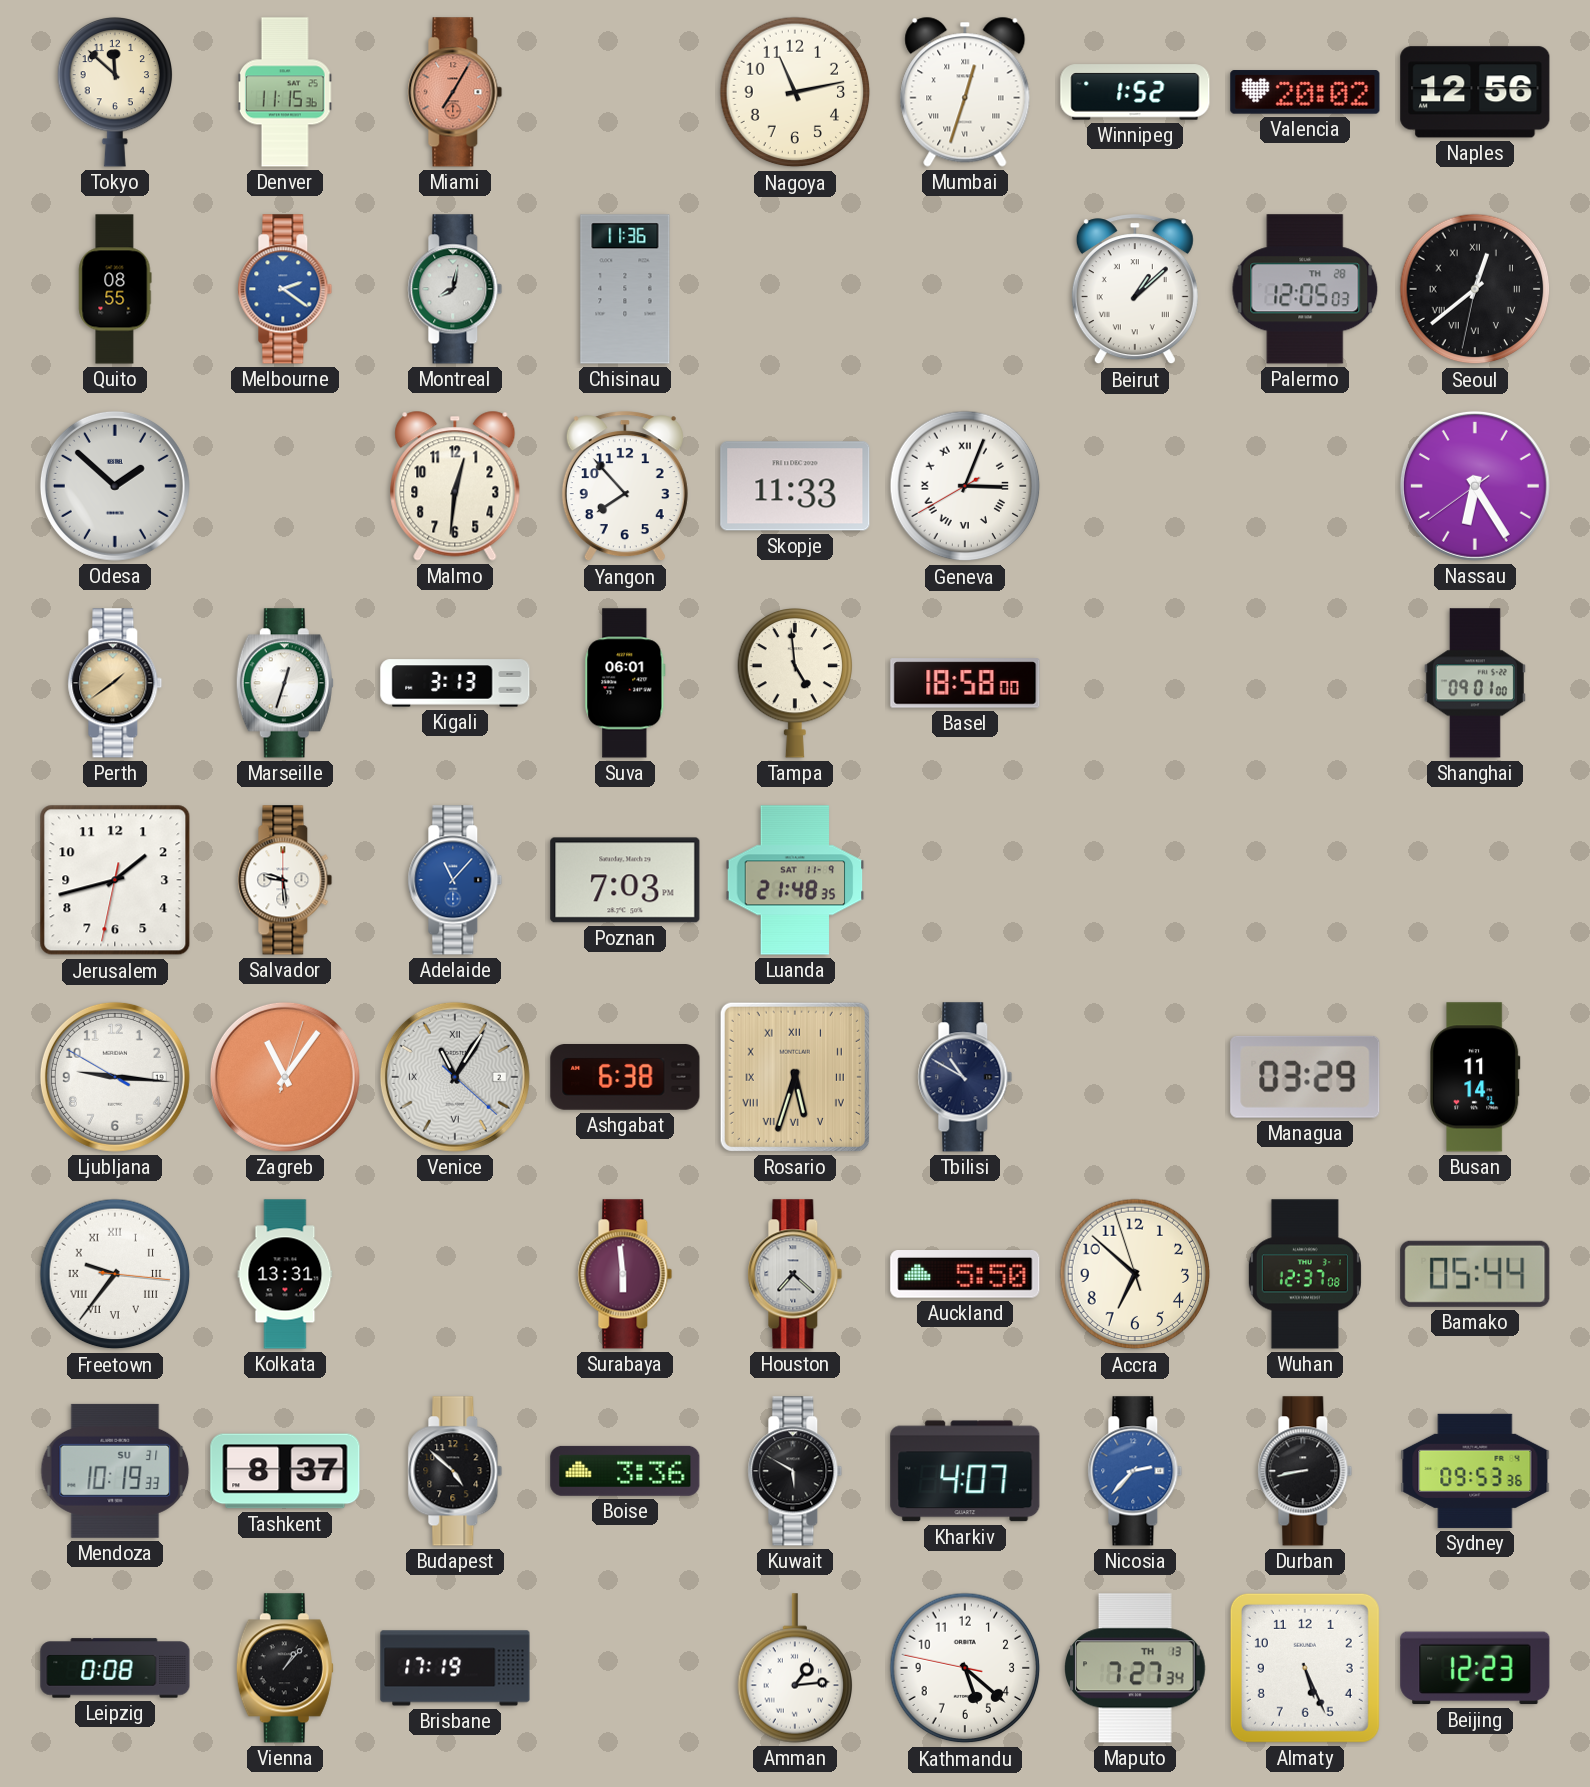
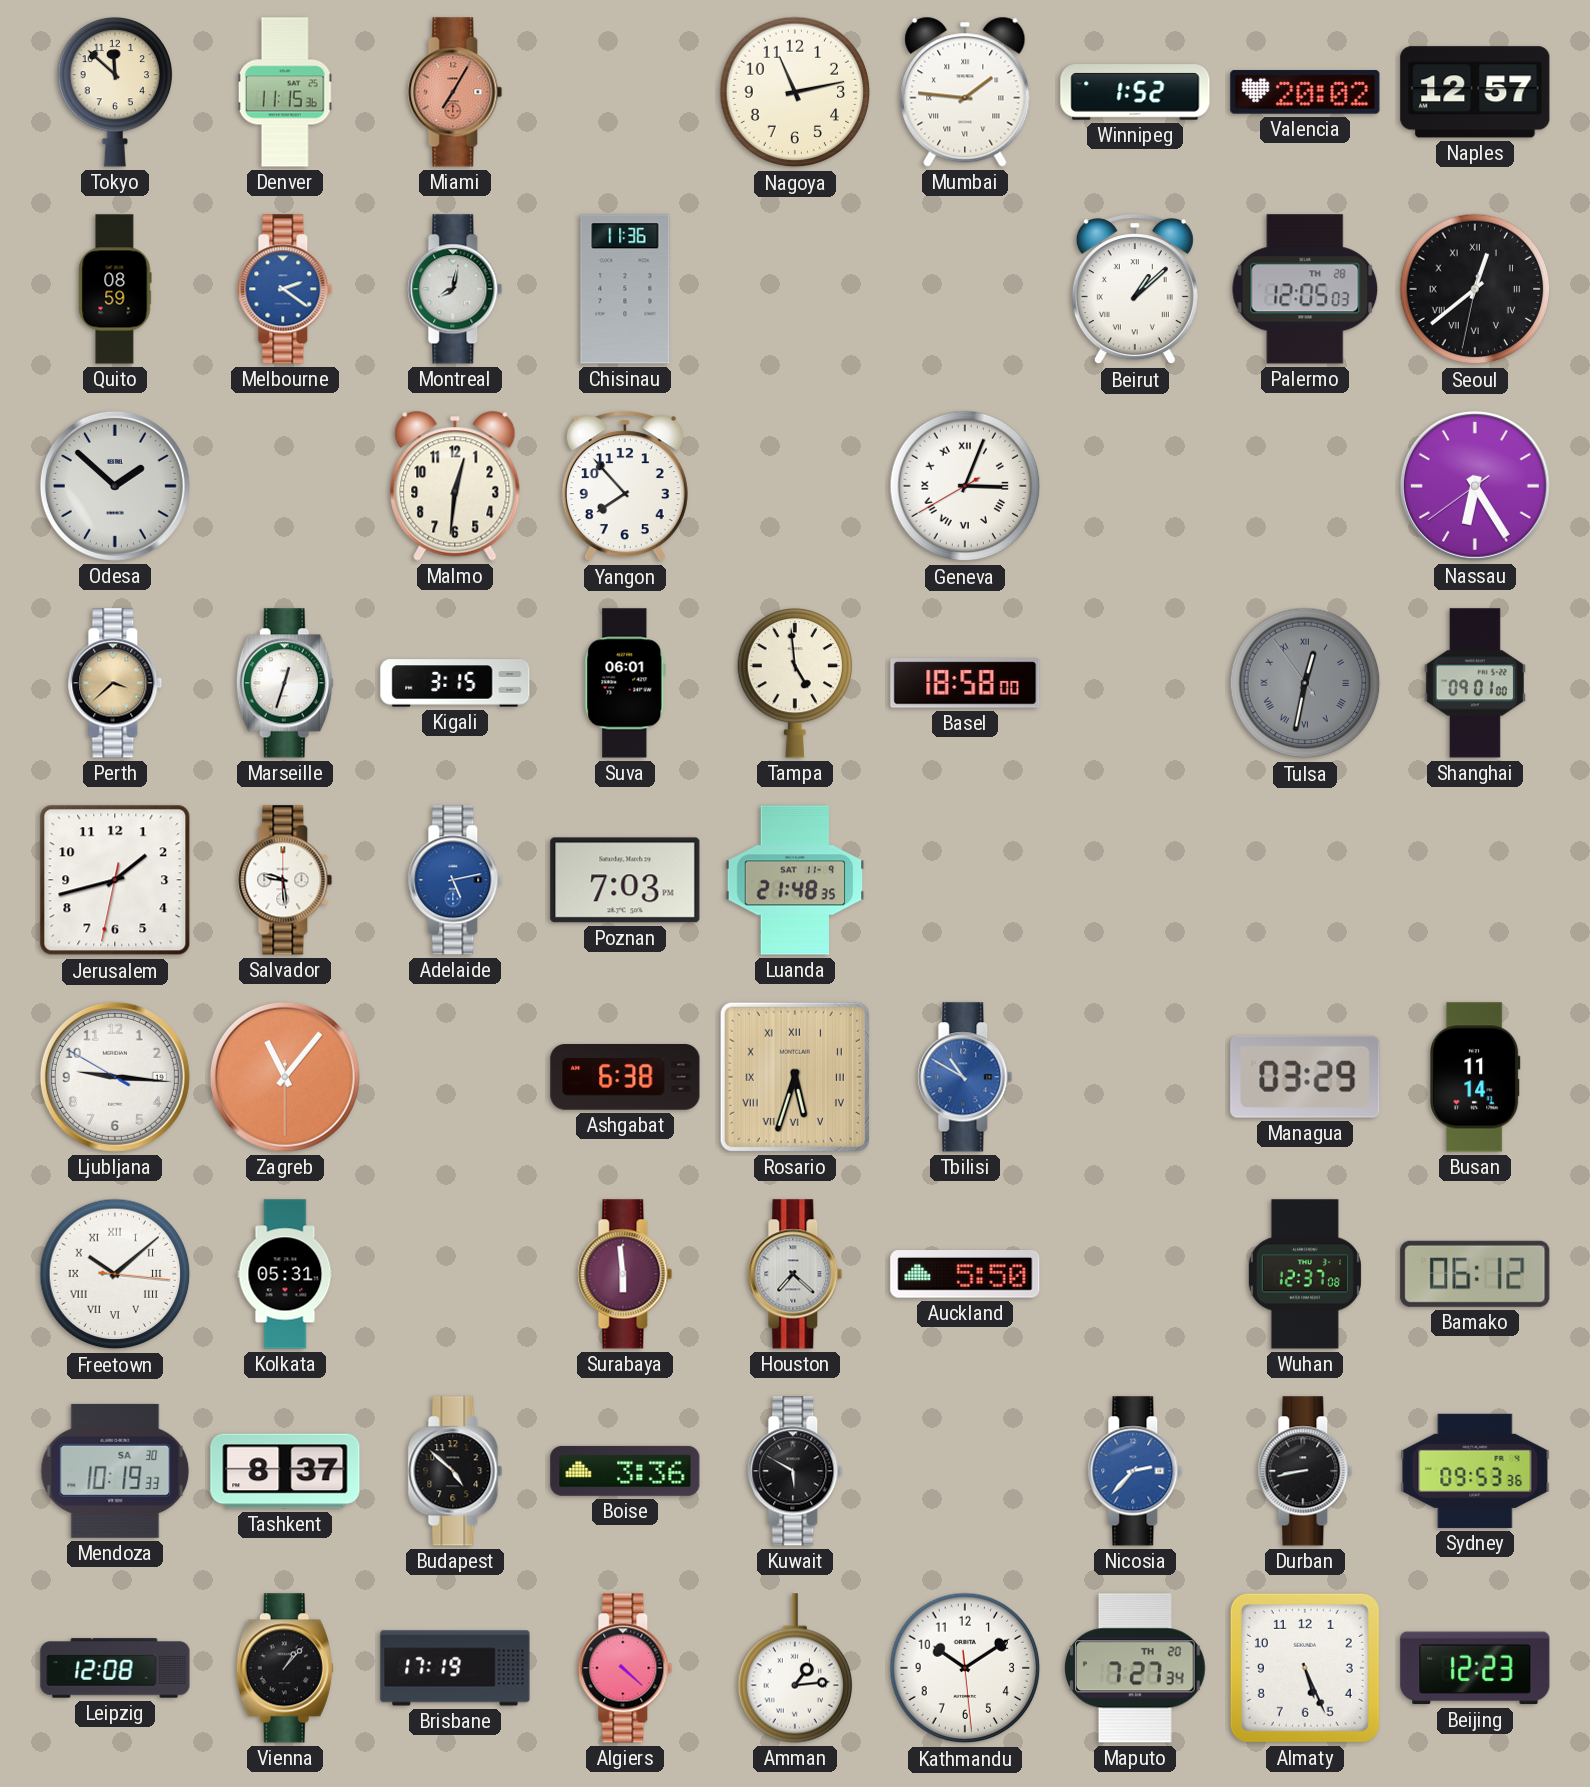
Mumbai: 12:33 -> 1:46 (965, 92)
Naples: 12:56 -> 12:57 (1475, 92)
Quito: 08:55 -> 08:59 (115, 289)
Skopje: 11:33 -> none (795, 486)
Perth: 1:39 -> 3:38 (115, 683)
Kigali: 3:13 -> 3:15 (455, 683)
Tulsa: none -> 12:31 (1305, 683)
Adelaide: 11:07 -> 5:13 (455, 880)
Zagreb: 11:06:03 -> 11:06:30 (285, 1077)
Venice: 11:05 -> none (455, 1077)
Tbilisi dial: navy -> blue (965, 1077)
Freetown: 9:36 -> 10:08 (115, 1274)
Kolkata: 13:31 -> 05:31 (285, 1274)
Accra: 6:51 -> none (1135, 1274)
Bamako: 05:44 -> 06:12 (1475, 1274)
Mendoza date: SU 31 -> SA 30 (115, 1471)
Kharkiv: 4:07 -> none (965, 1471)
Leipzig: 0:08 -> 12:08 (115, 1668)
Algiers: none -> 4:22 (625, 1668)
Kathmandu: 5:21 -> 10:09 (965, 1668)
Maputo date: TH 13 -> TH 20 (1136, 1668)
